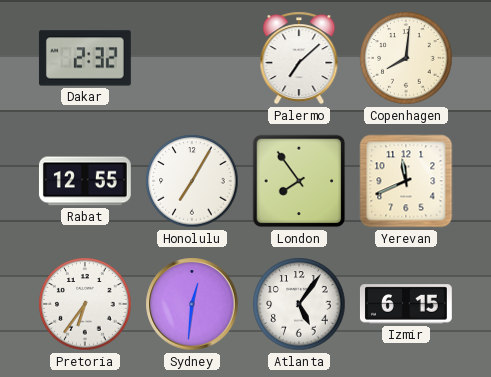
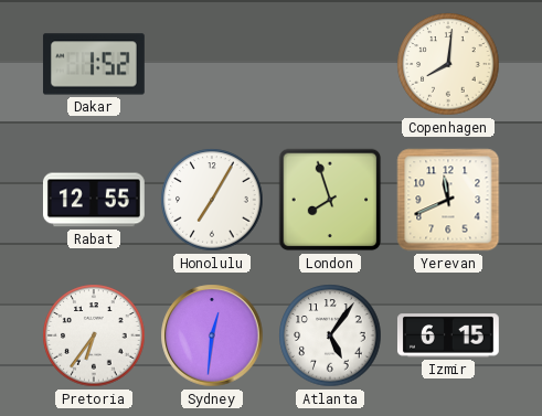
Dakar: 2:32 -> 1:52 (94, 64)
Palermo: 7:08 -> none (299, 58)
London: 7:54 -> 7:57 (330, 200)
